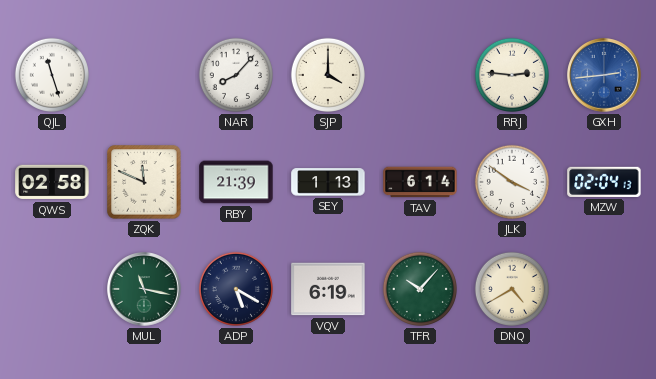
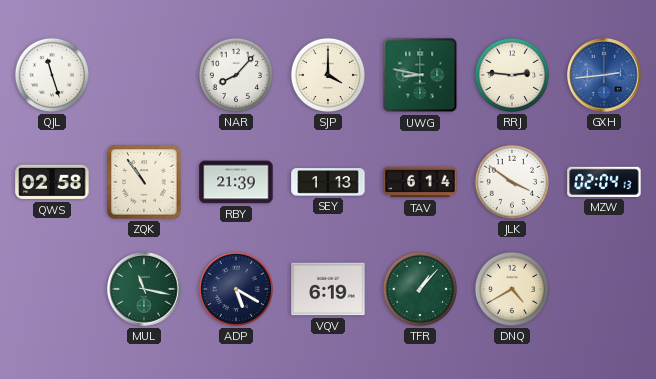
UWG: none -> 8:47 (420, 75)
ZQK: 11:49 -> 10:54 (144, 182)
TFR: 10:07 -> 1:07 (420, 289)
